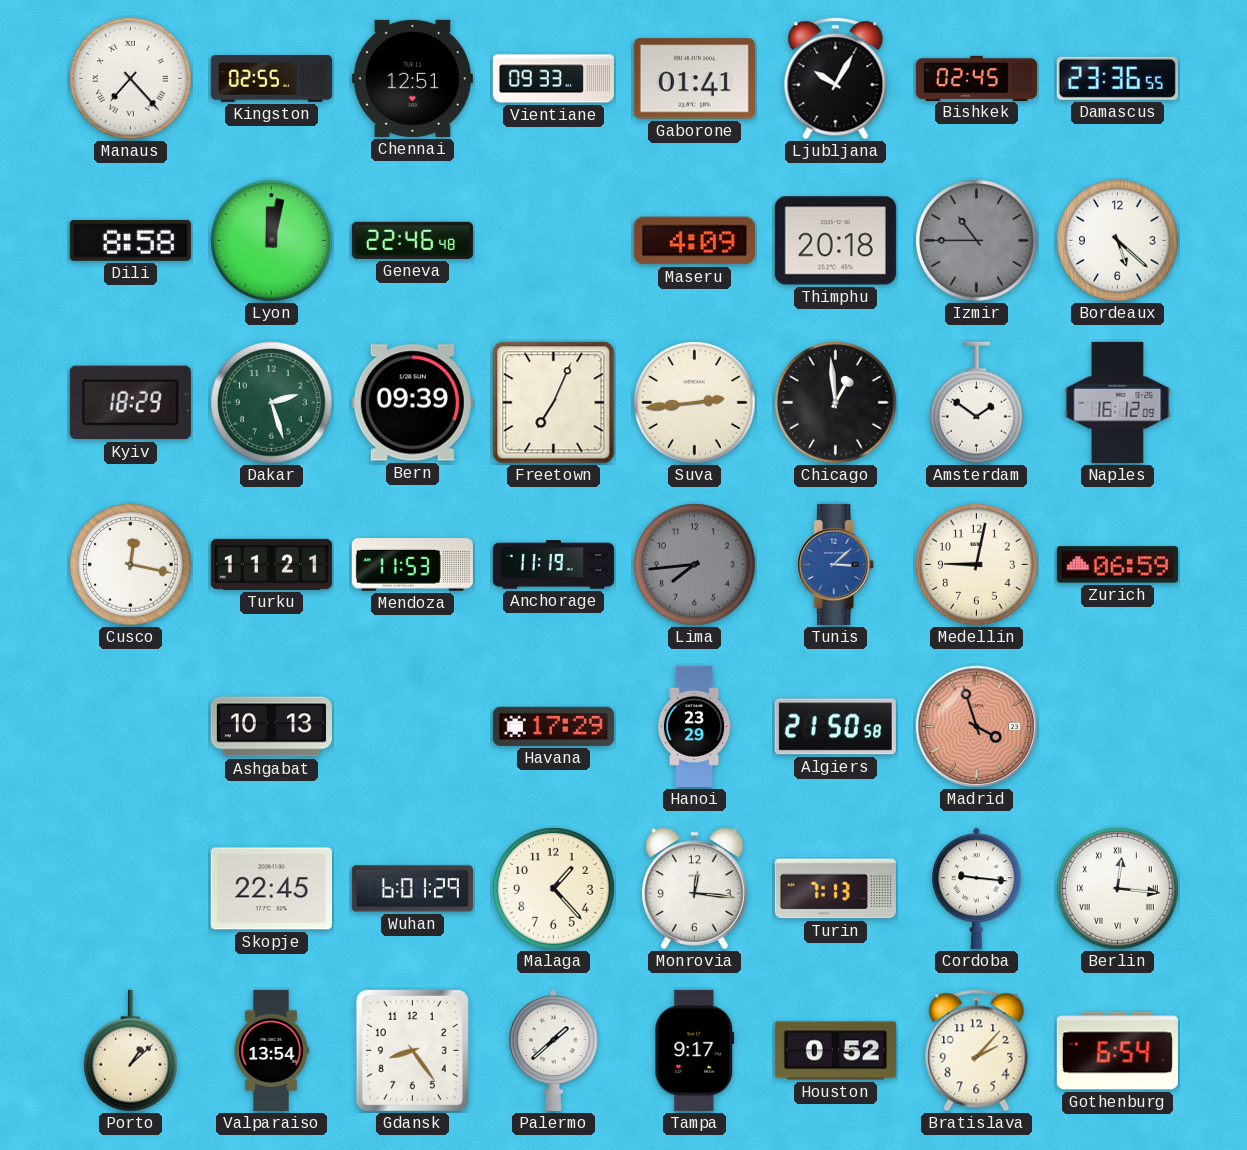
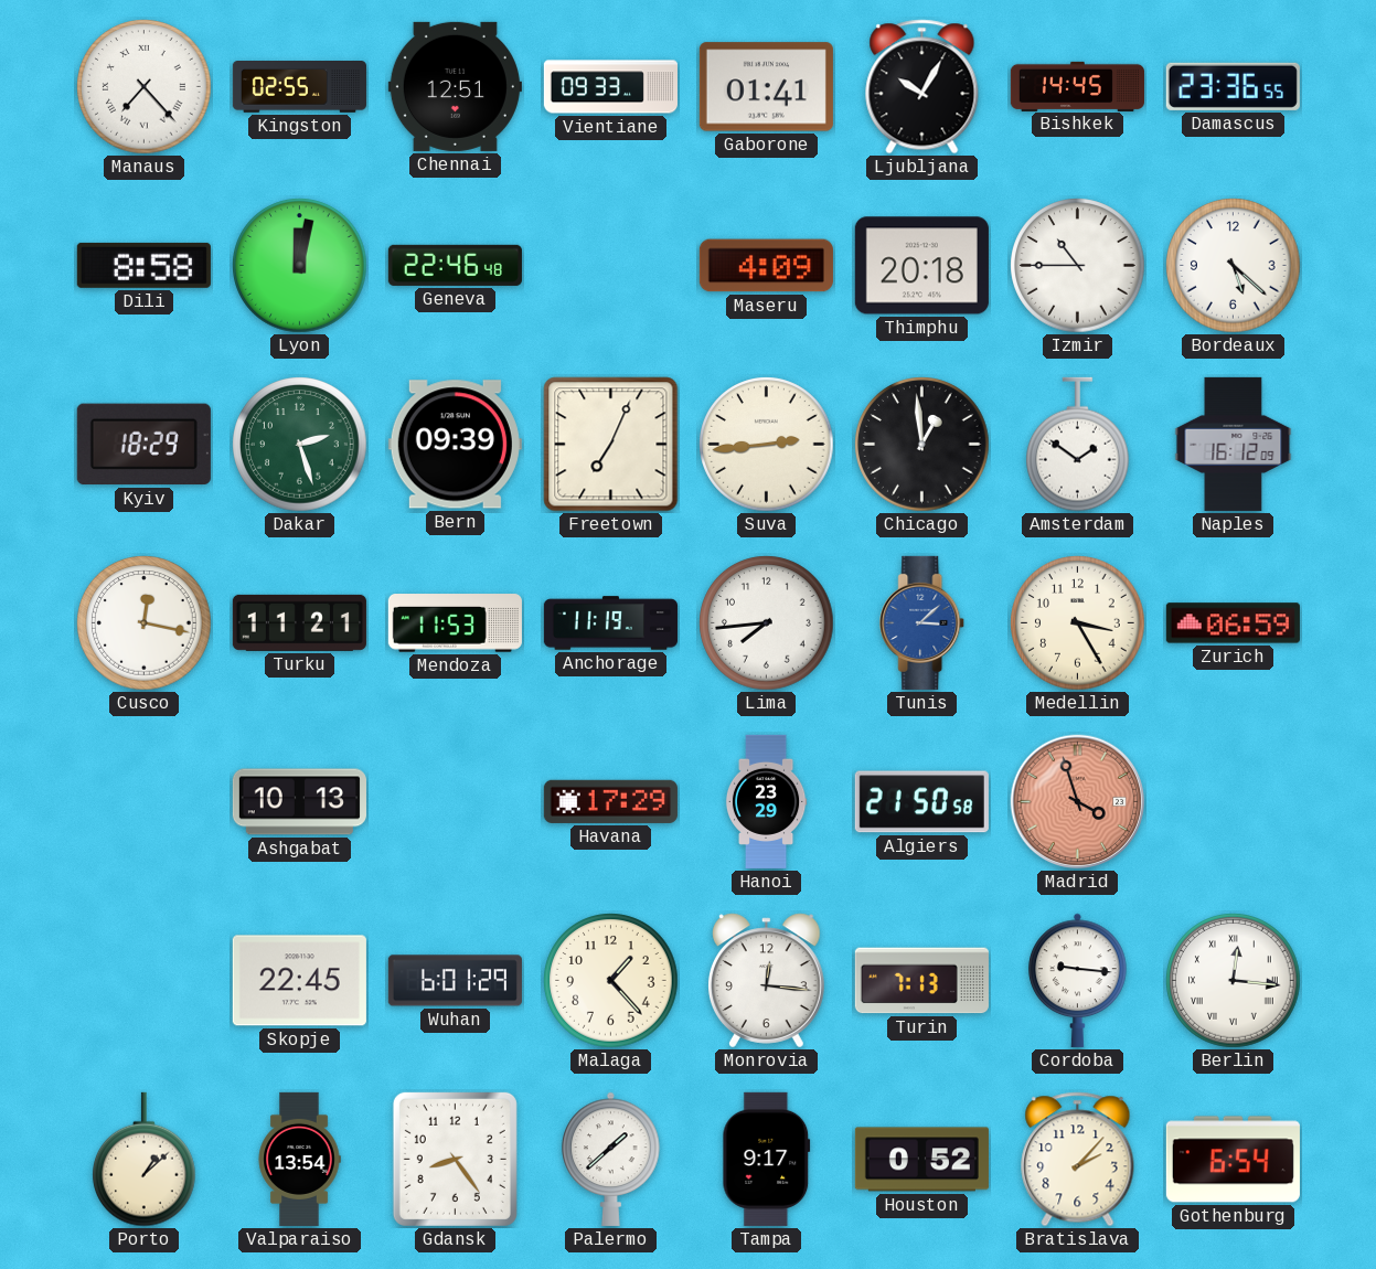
Bishkek: 02:45 -> 14:45 (1077, 86)
Izmir dial: grey -> white (1078, 266)
Lima dial: grey -> white (767, 623)
Medellin: 9:02 -> 3:25 (1078, 623)
